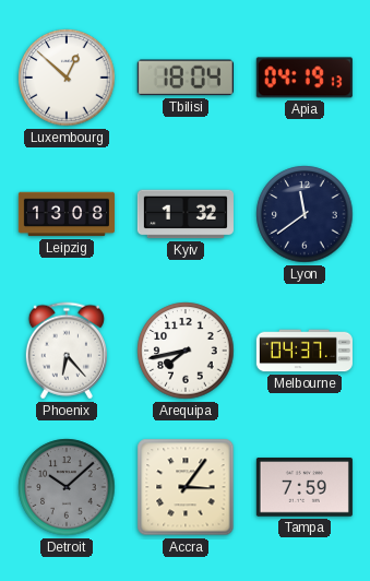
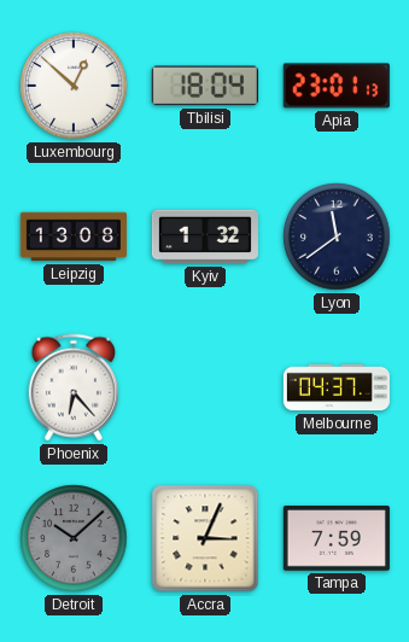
Apia: 04:19 -> 23:01 (337, 86)
Arequipa: 7:43 -> none (186, 351)
Accra: 3:06 -> 3:04 (205, 538)
